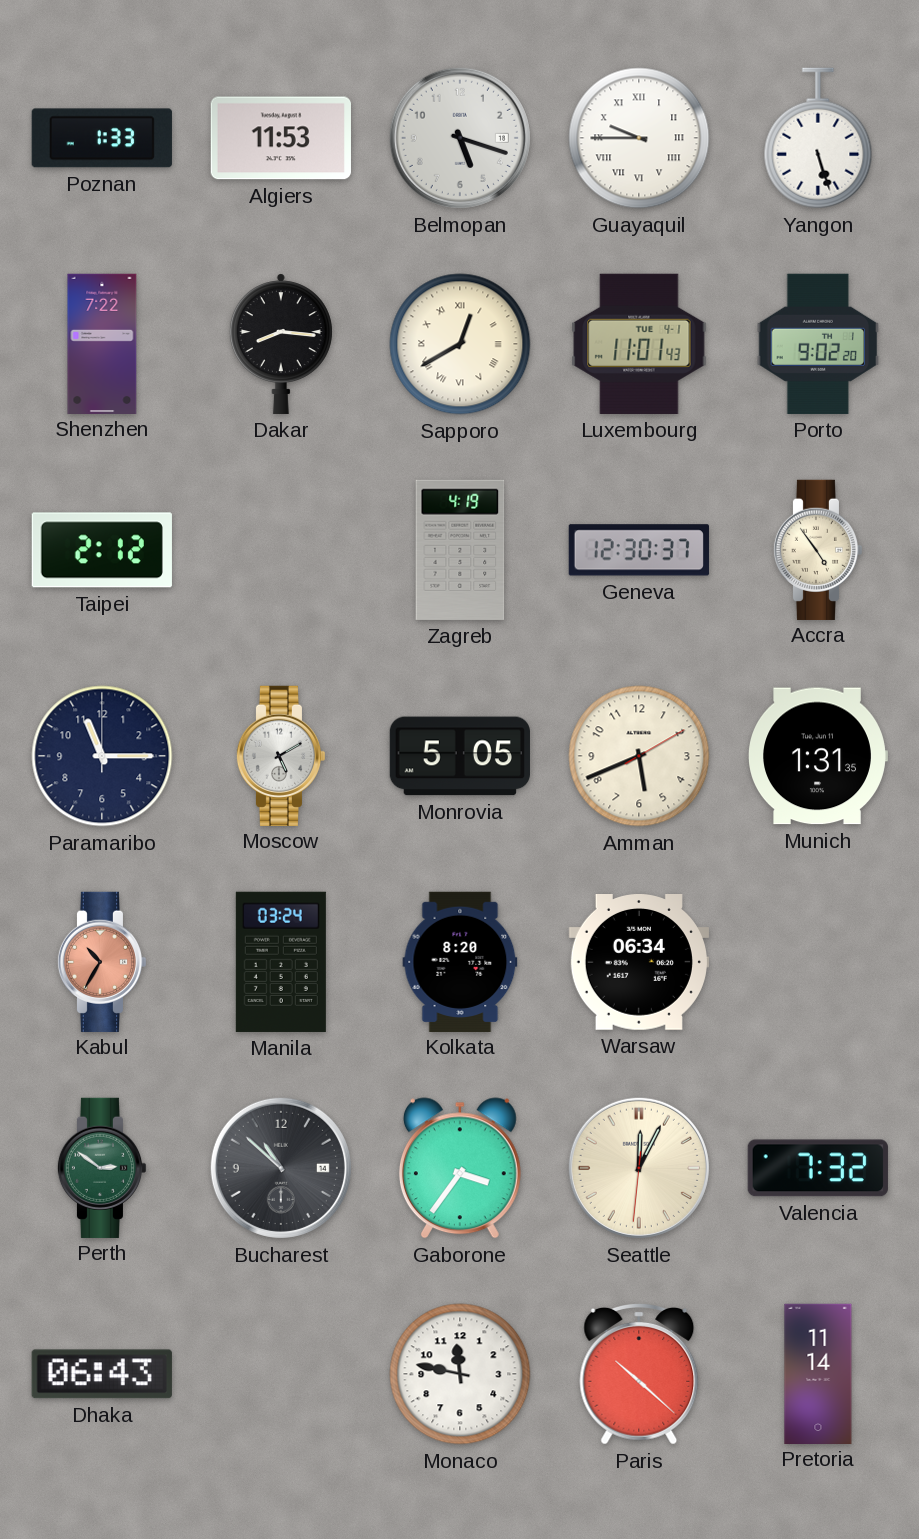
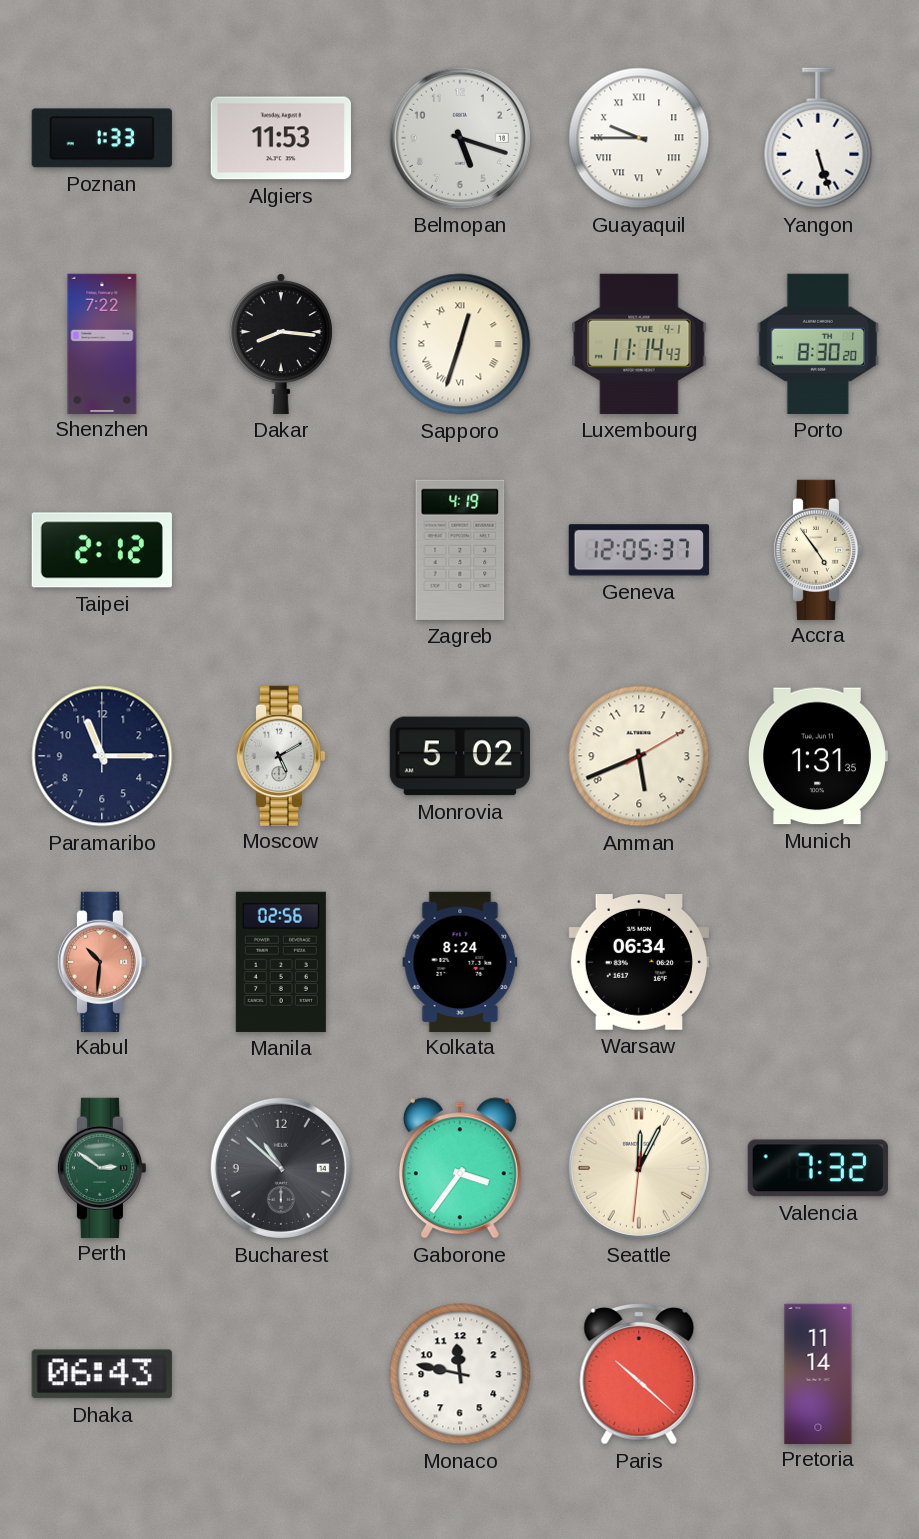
Sapporo: 12:40 -> 12:33 (460, 344)
Luxembourg: 11:01 -> 11:14 (639, 344)
Porto: 9:02 -> 8:30 (818, 344)
Geneva: 12:30 -> 12:05 (639, 550)
Monrovia: 5:05 -> 5:02 (460, 756)
Kabul: 10:35 -> 10:31 (102, 961)
Manila: 03:24 -> 02:56 (281, 962)
Kolkata: 8:20 -> 8:24 (460, 961)
